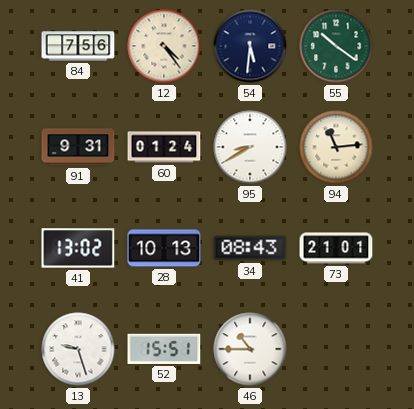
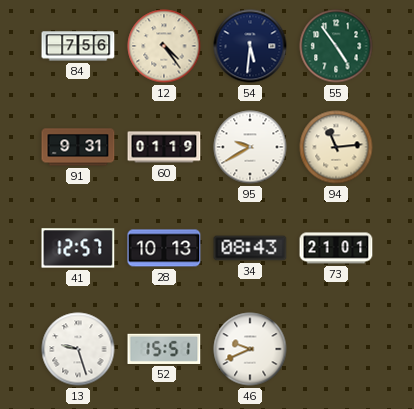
55: 10:21 -> 4:54 (336, 46)
60: 01:24 -> 01:19 (164, 147)
95: 8:40 -> 9:40 (250, 147)
41: 13:02 -> 12:57 (78, 248)
46: 10:45 -> 9:41 (250, 349)
